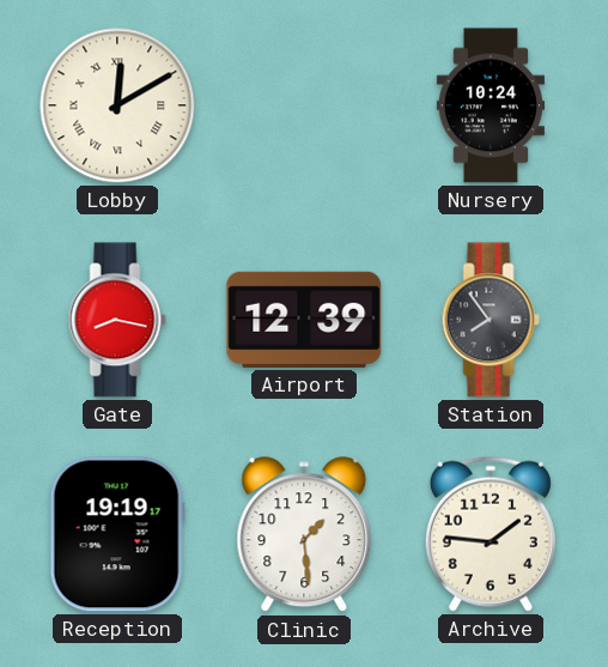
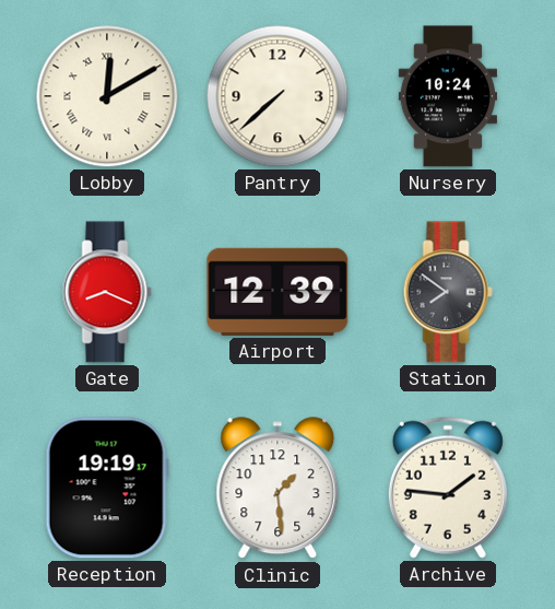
Pantry: none -> 7:38 (277, 96)
Gate: 8:17 -> 8:19 (107, 292)
Station: 7:54 -> 7:51 (448, 292)
